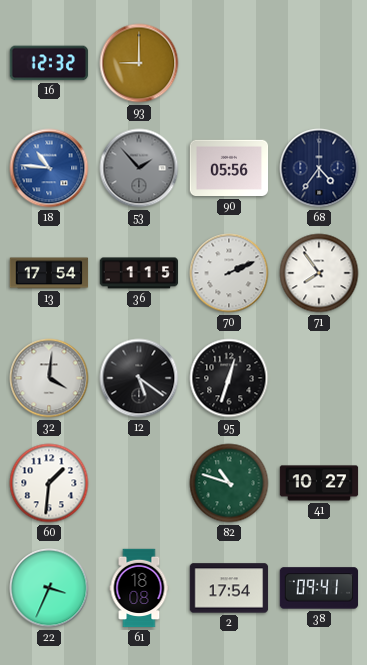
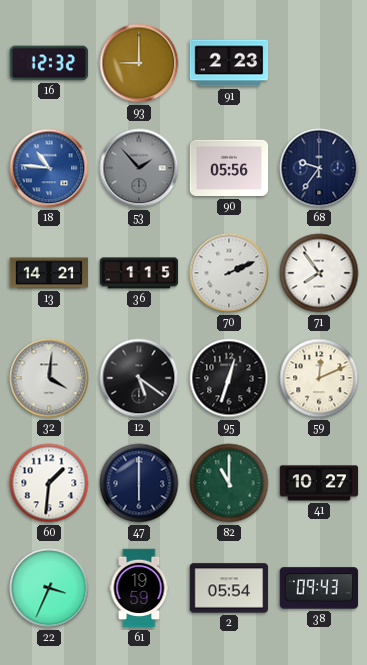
91: none -> 2:23 (229, 63)
68: 4:36 -> 9:36 (319, 168)
13: 17:54 -> 14:21 (49, 273)
59: none -> 12:11 (319, 378)
47: none -> 6:00 (139, 483)
82: 10:48 -> 11:00 (229, 483)
61: 18:08 -> 19:59 (139, 588)
2: 17:54 -> 05:54 (229, 588)
38: 09:41 -> 09:43 (319, 588)
